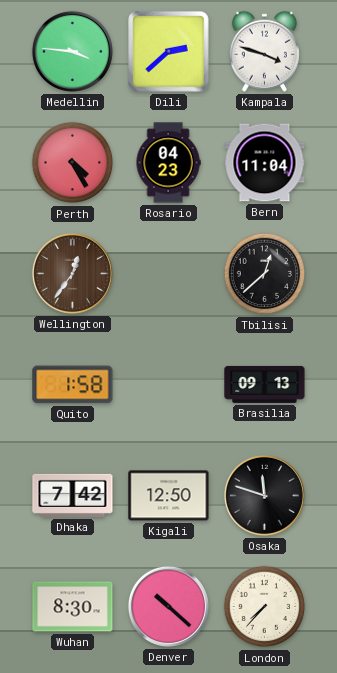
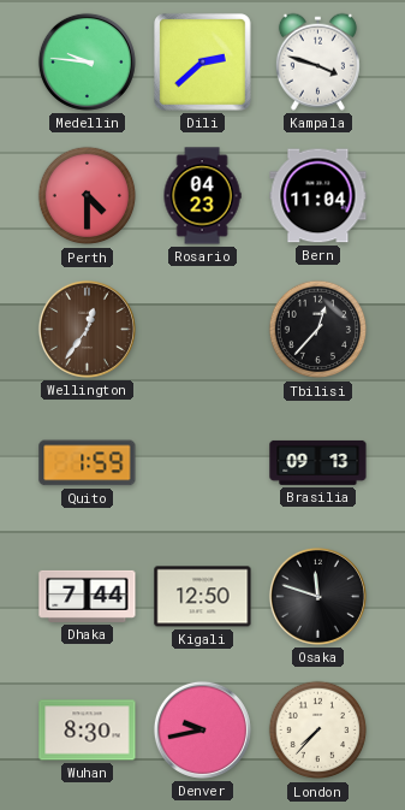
Medellin: 3:46 -> 9:46 (87, 61)
Perth: 4:25 -> 4:30 (88, 196)
Tbilisi: 12:38 -> 12:37 (318, 330)
Quito: 1:58 -> 1:59 (88, 463)
Dhaka: 7:42 -> 7:44 (88, 596)
Denver: 10:22 -> 9:43 (202, 729)
